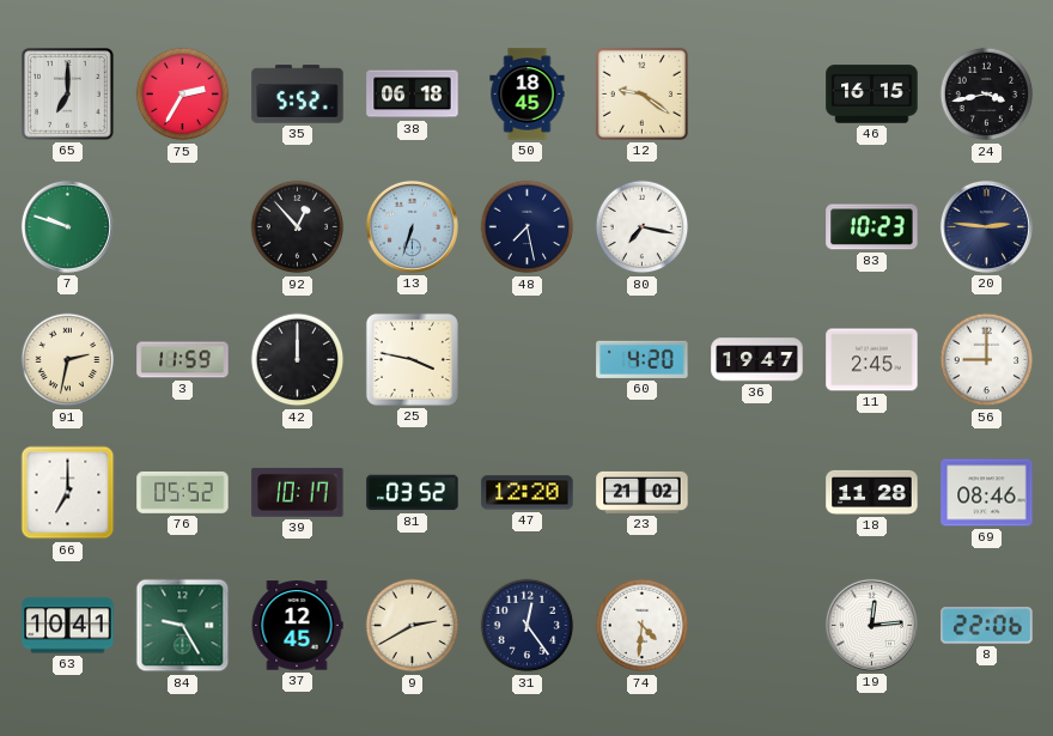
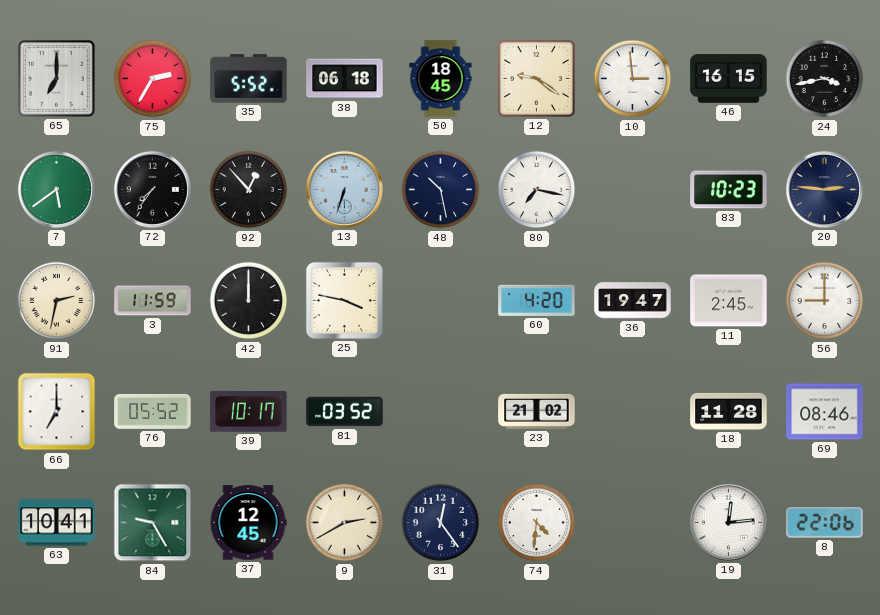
10: none -> 2:59 (633, 79)
7: 9:48 -> 5:39 (56, 189)
72: none -> 7:36 (152, 189)
48: 7:28 -> 10:28 (441, 190)
47: 12:20 -> none (528, 493)
